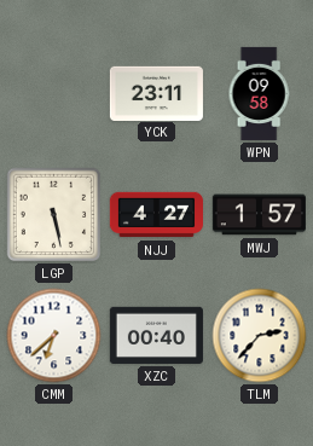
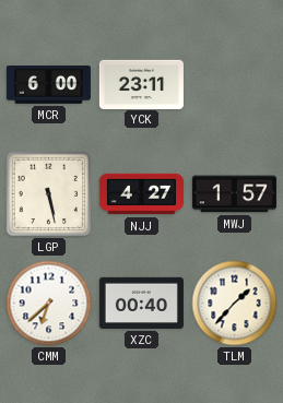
MCR: none -> 6:00 (48, 85)
WPN: 09:58 -> none (259, 93)
TLM: 2:37 -> 1:37 (235, 304)
